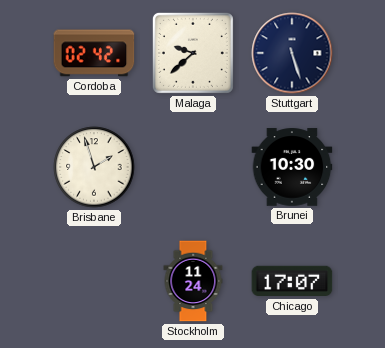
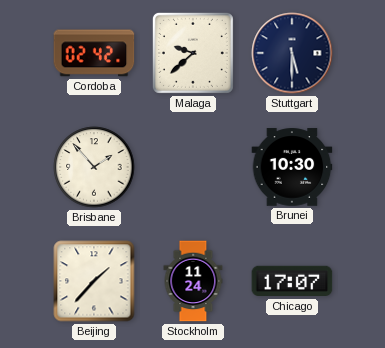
Stuttgart: 5:27 -> 5:30 (292, 53)
Brisbane: 1:57 -> 1:53 (94, 167)
Beijing: none -> 1:37 (94, 281)
